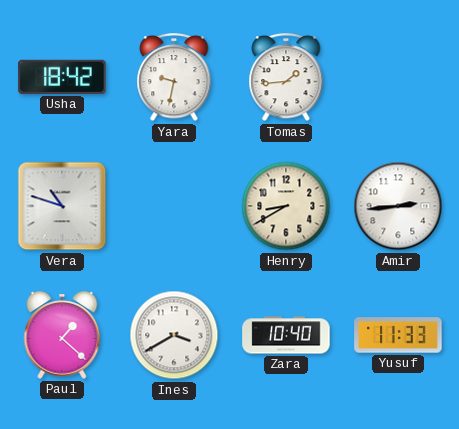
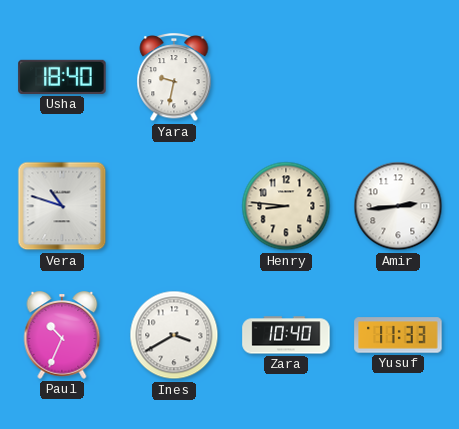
Usha: 18:42 -> 18:40 (62, 77)
Tomas: 1:44 -> none (286, 78)
Henry: 8:40 -> 8:46 (286, 206)
Paul: 1:22 -> 10:34 (62, 335)
